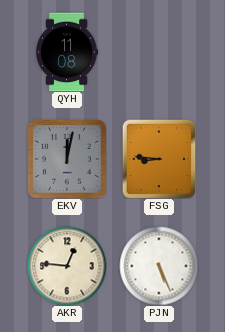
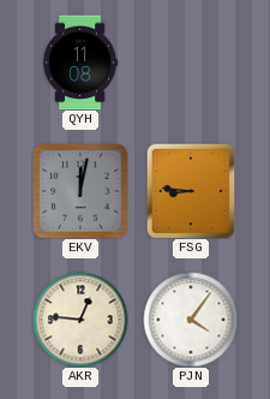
PJN: 5:26 -> 4:06 (191, 320)
